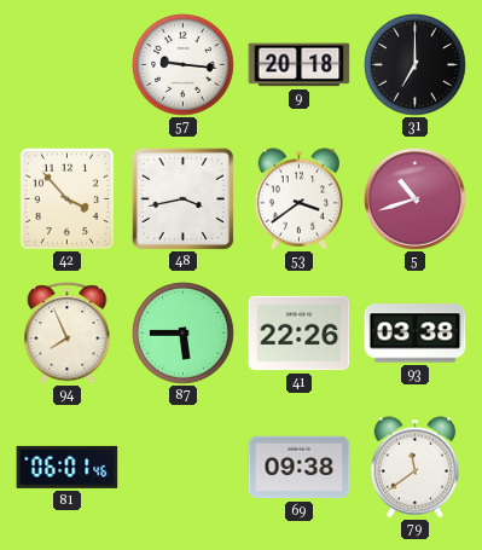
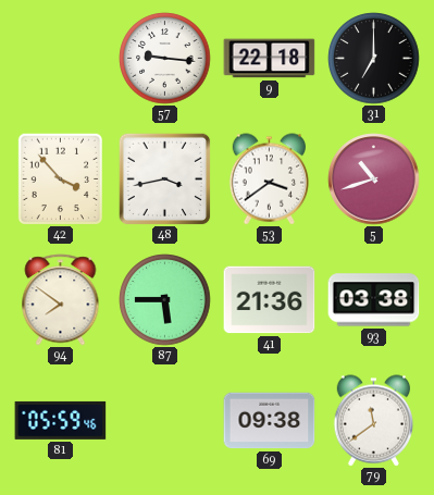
9: 20:18 -> 22:18 (270, 59)
94: 7:56 -> 7:51 (61, 300)
41: 22:26 -> 21:36 (270, 300)
81: 06:01 -> 05:59 (61, 420)
